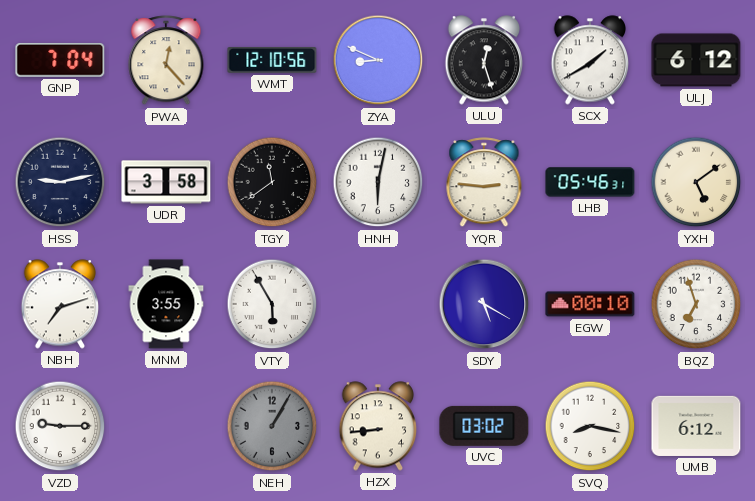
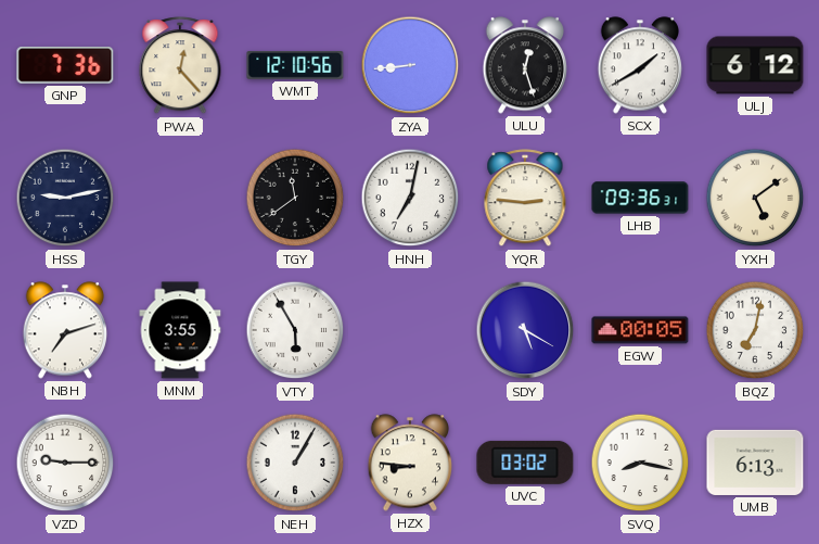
GNP: 7:04 -> 7:36 (65, 65)
ZYA: 8:49 -> 8:44 (410, 65)
UDR: 3:58 -> none (166, 182)
HNH: 6:02 -> 7:02 (410, 198)
LHB: 05:46 -> 09:36 (640, 198)
EGW: 00:10 -> 00:05 (640, 330)
BQZ: 6:57 -> 7:02 (755, 330)
NEH dial: grey -> white (295, 463)
HZX: 8:44 -> 8:46 (410, 463)
UMB: 6:12 -> 6:13 (755, 463)
